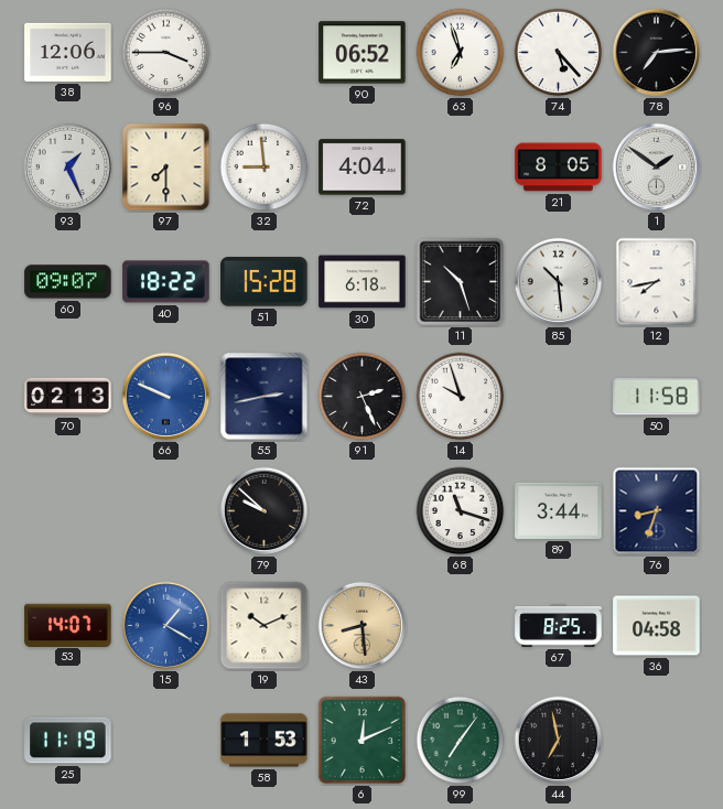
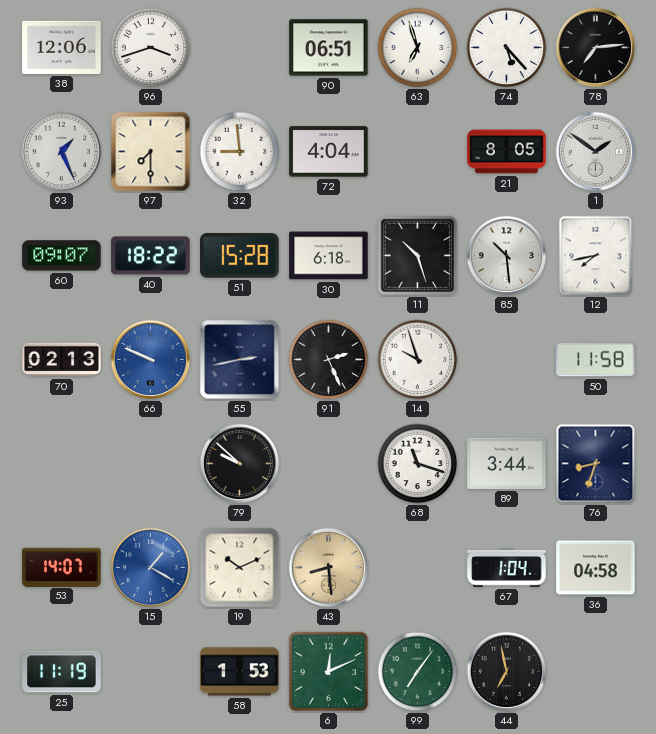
96: 3:45 -> 3:42 (151, 48)
90: 06:52 -> 06:51 (329, 48)
67: 8:25 -> 1:04 (507, 568)
